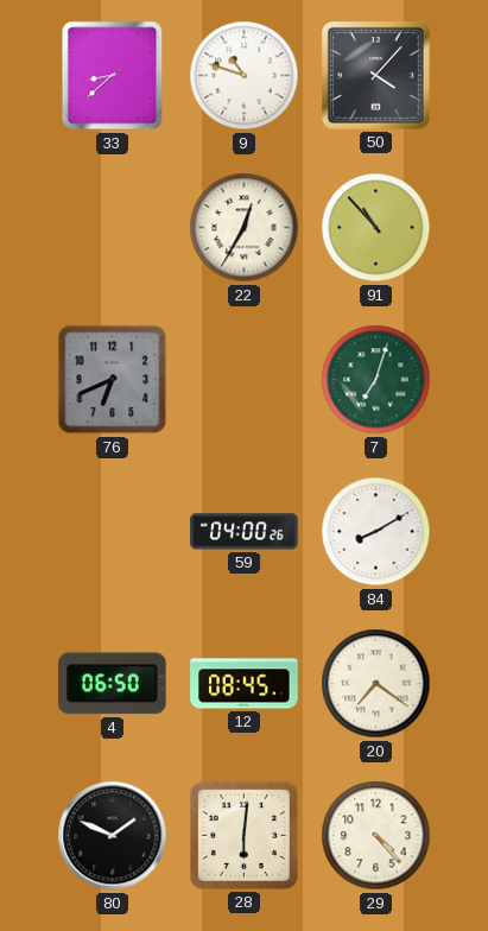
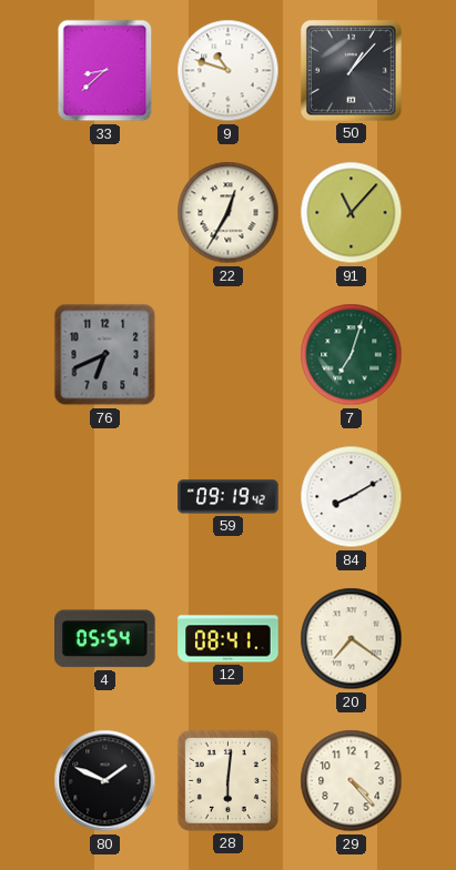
50: 4:07 -> 1:07 (351, 70)
91: 10:53 -> 11:07 (352, 213)
59: 04:00 -> 09:19 (229, 497)
4: 06:50 -> 05:54 (105, 639)
12: 08:45 -> 08:41 (229, 639)
